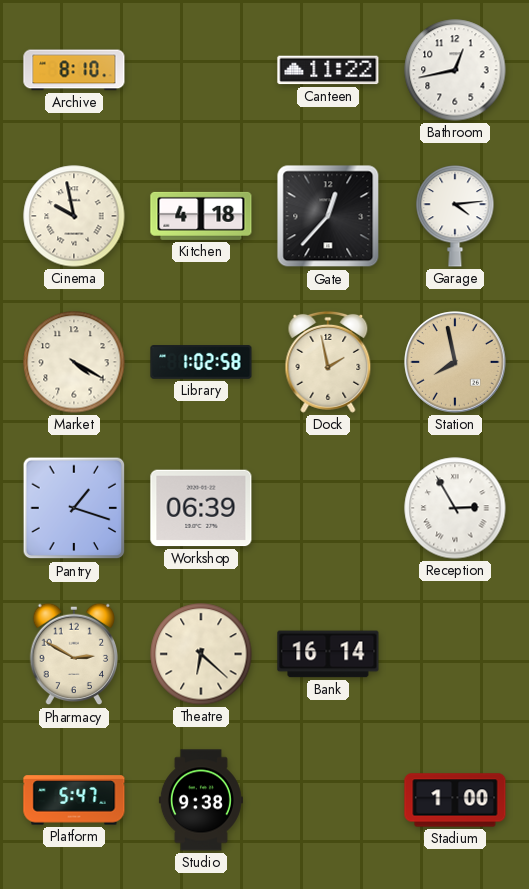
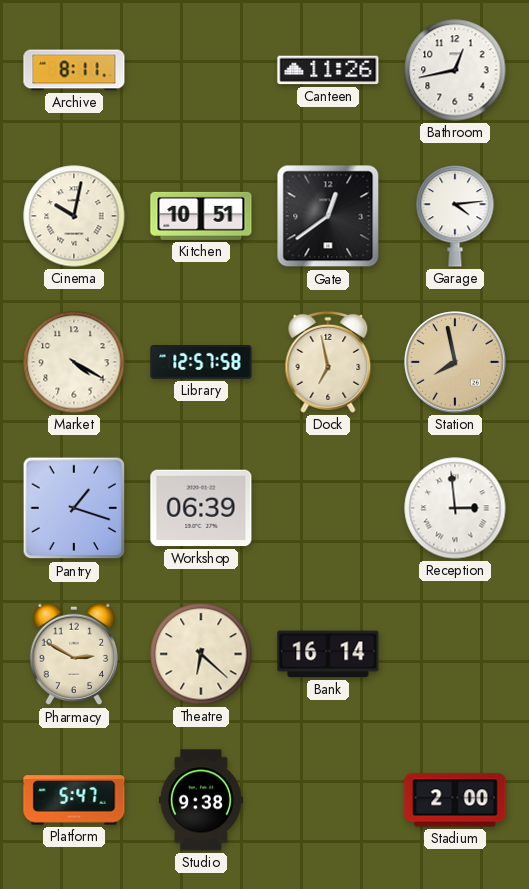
Archive: 8:10 -> 8:11 (74, 70)
Canteen: 11:22 -> 11:26 (328, 70)
Cinema: 9:58 -> 10:02 (74, 216)
Kitchen: 4:18 -> 10:51 (201, 216)
Gate: 12:37 -> 12:39 (328, 216)
Library: 1:02 -> 12:57 (201, 362)
Dock: 1:58 -> 6:58 (328, 362)
Reception: 2:55 -> 2:59 (455, 508)
Stadium: 1:00 -> 2:00 (455, 800)
